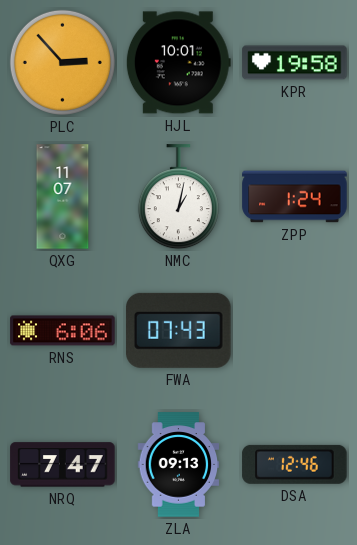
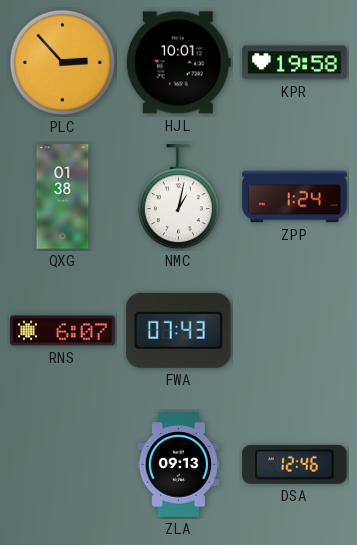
QXG: 11:07 -> 01:38 (63, 197)
RNS: 6:06 -> 6:07 (63, 331)
NRQ: 7:47 -> none (63, 465)
